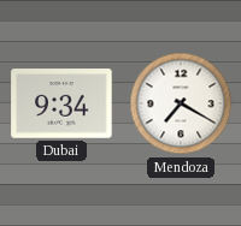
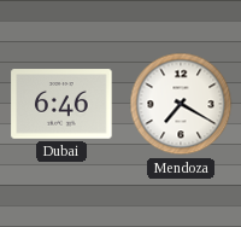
Dubai: 9:34 -> 6:46 (61, 104)
